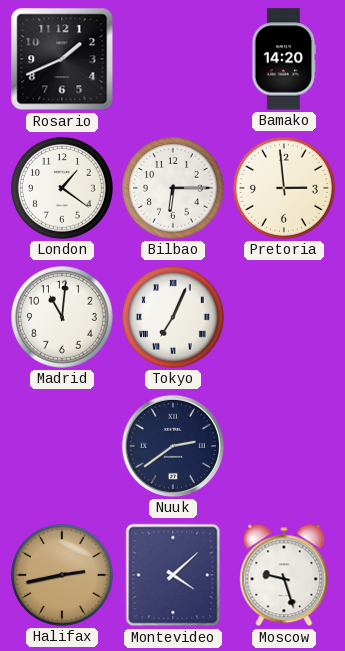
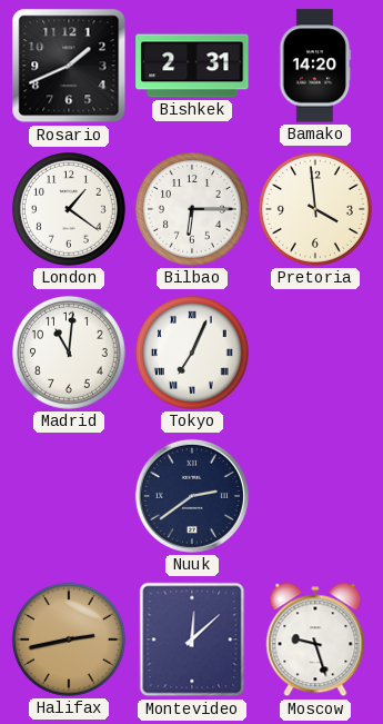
Bishkek: none -> 2:31 (192, 66)
Pretoria: 2:59 -> 3:59 (316, 210)
Montevideo: 4:08 -> 12:08 (192, 639)
